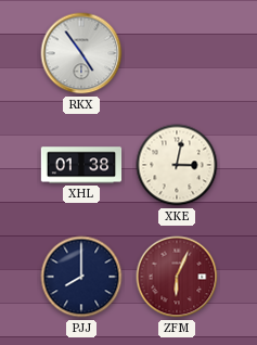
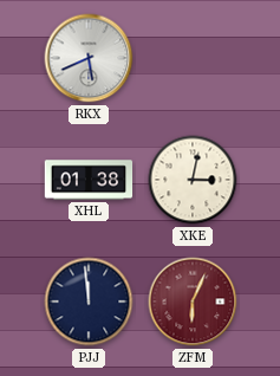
RKX: 4:54 -> 5:41 (89, 58)
PJJ: 8:00 -> 11:59 (89, 302)
